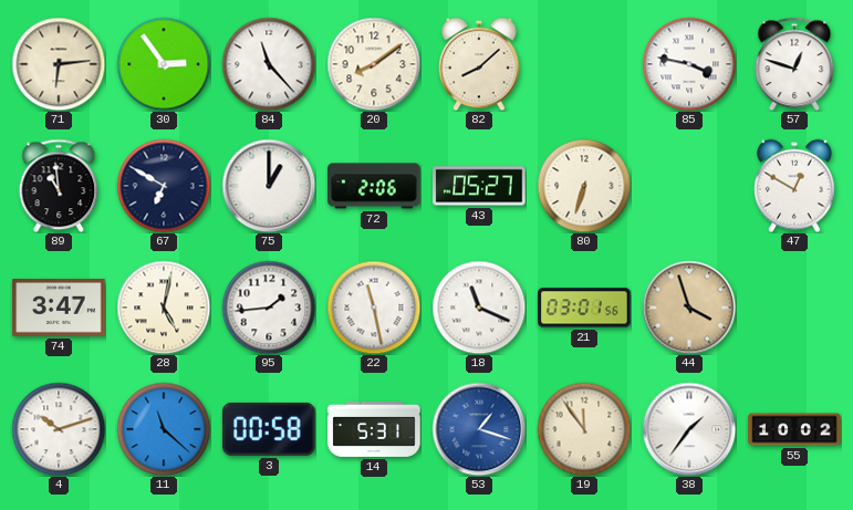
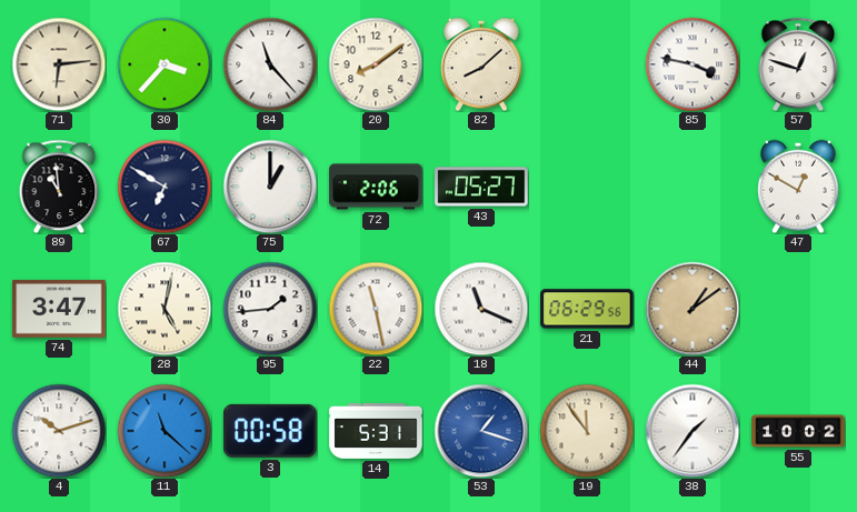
30: 2:54 -> 3:37 (165, 64)
80: 6:33 -> none (584, 186)
21: 03:01 -> 06:29 (587, 309)
44: 3:57 -> 1:09 (692, 309)
